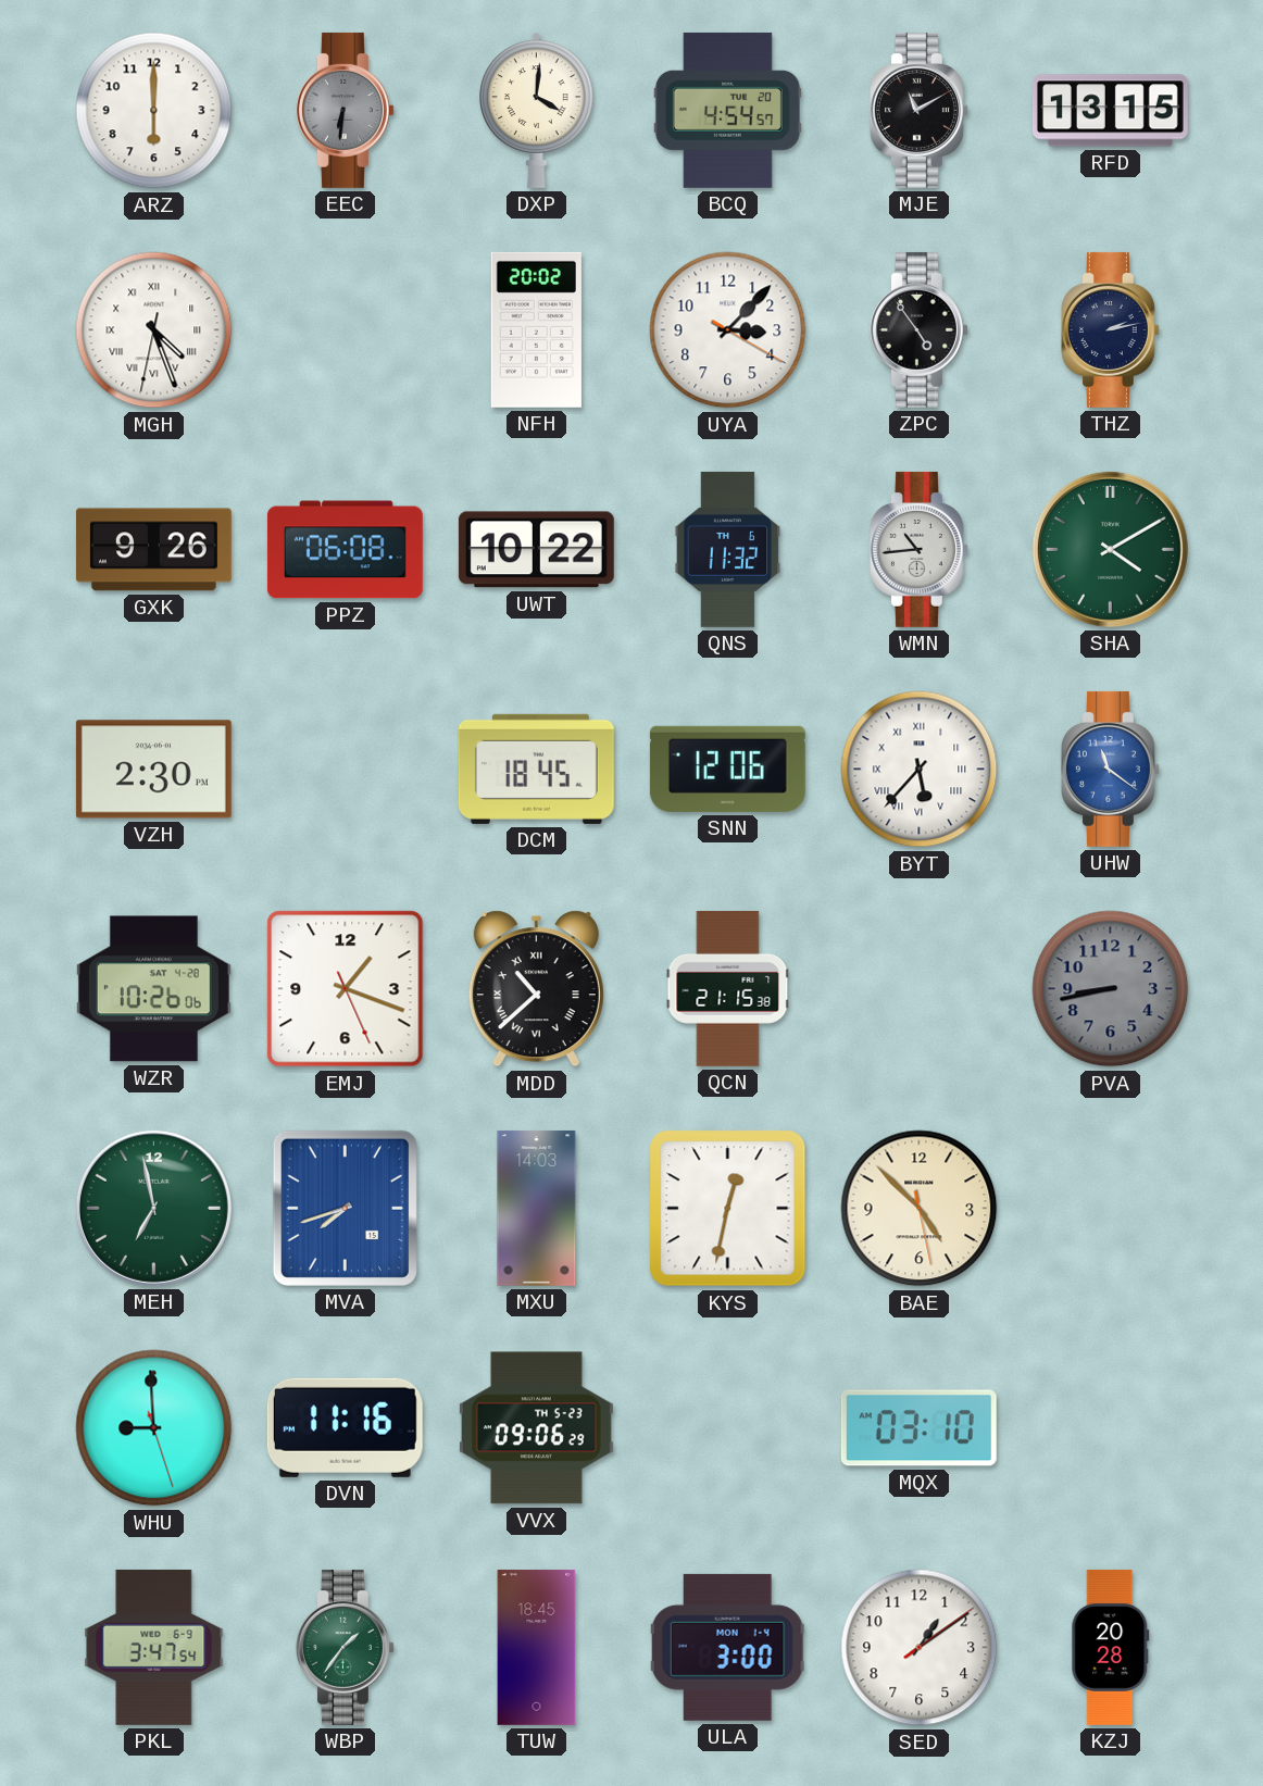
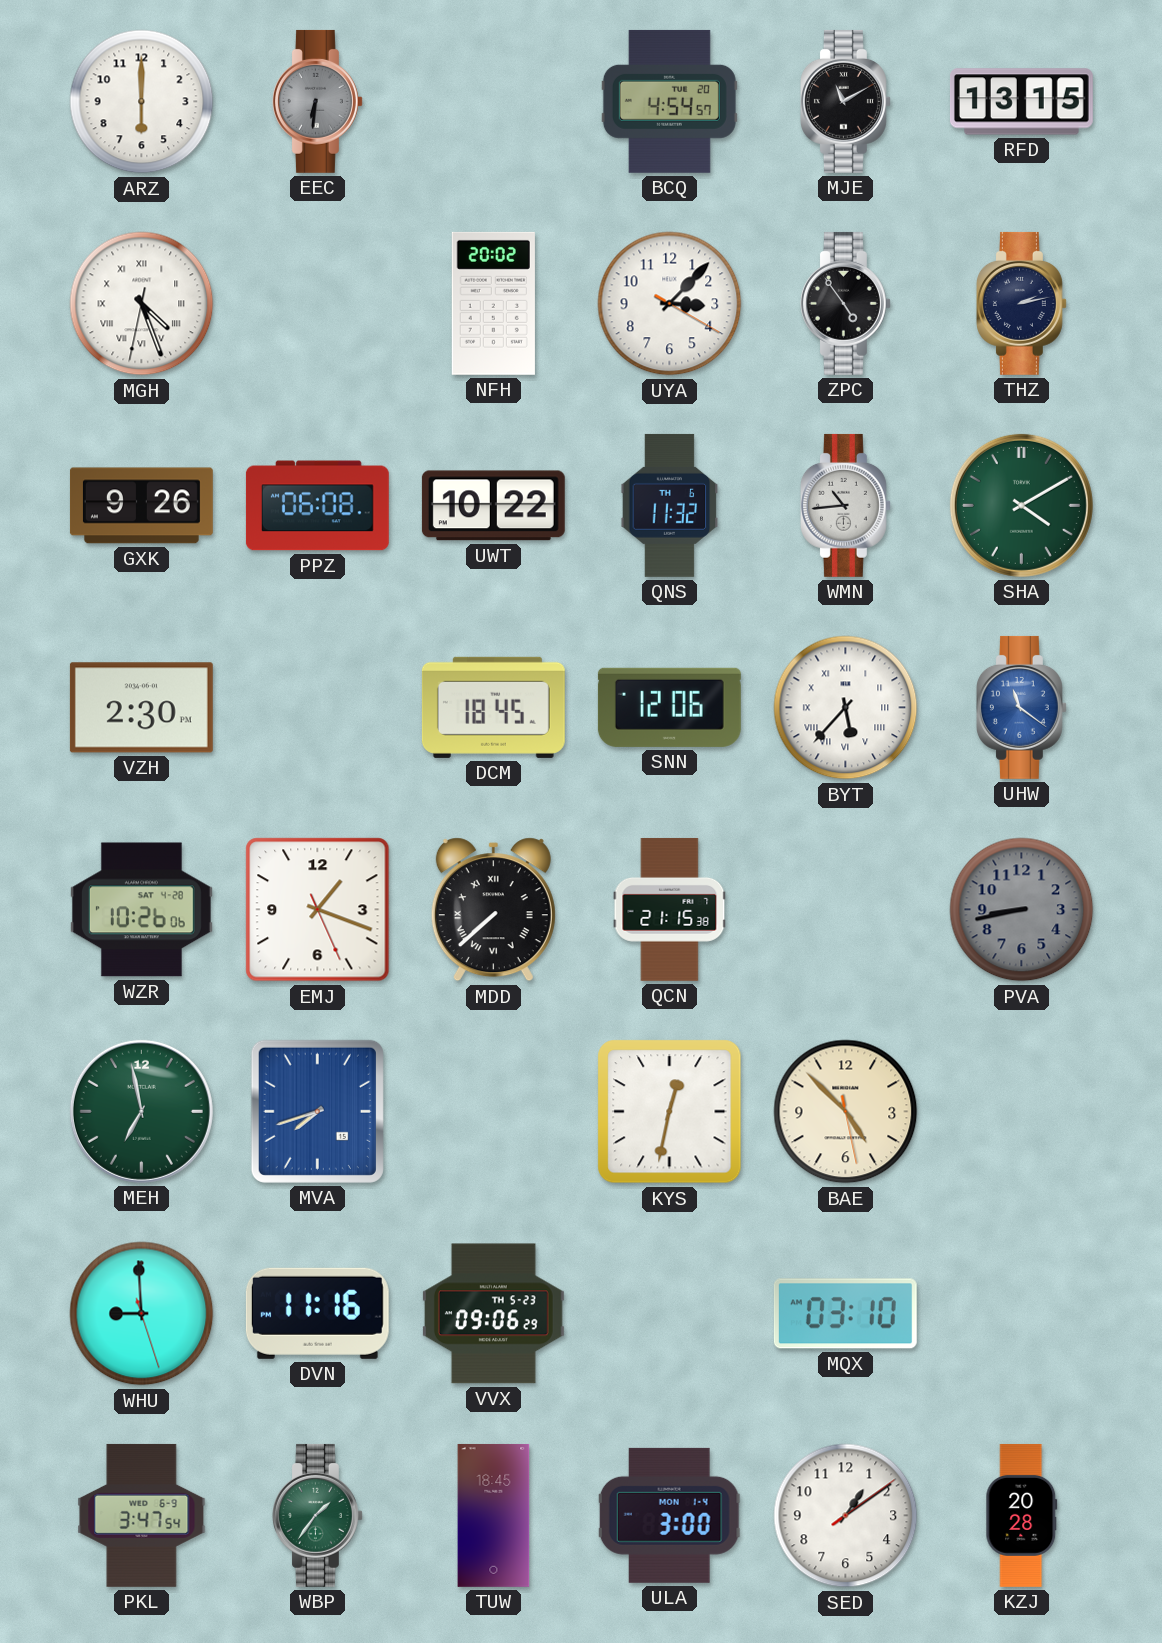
DXP: 4:01 -> none (537, 110)
MDD: 10:38 -> 7:38 (493, 910)
MXU: 14:03 -> none (537, 1208)
